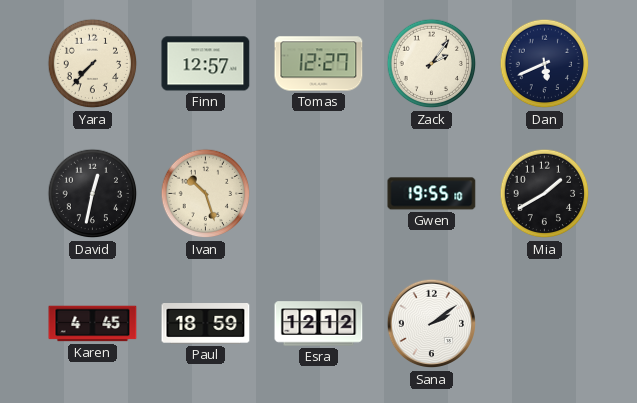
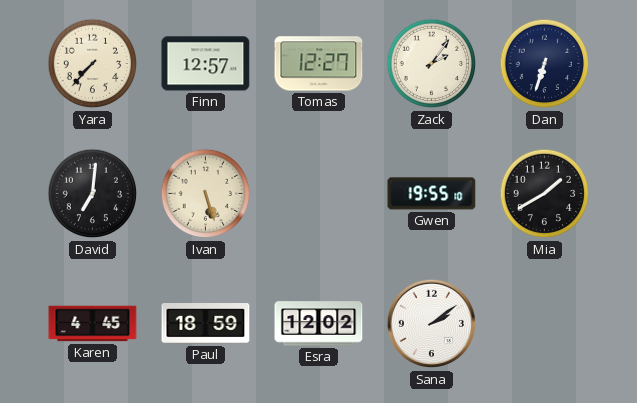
Dan: 5:41 -> 6:33 (545, 64)
David: 12:32 -> 7:01 (93, 194)
Ivan: 10:27 -> 5:27 (206, 194)
Esra: 12:12 -> 12:02 (319, 324)
